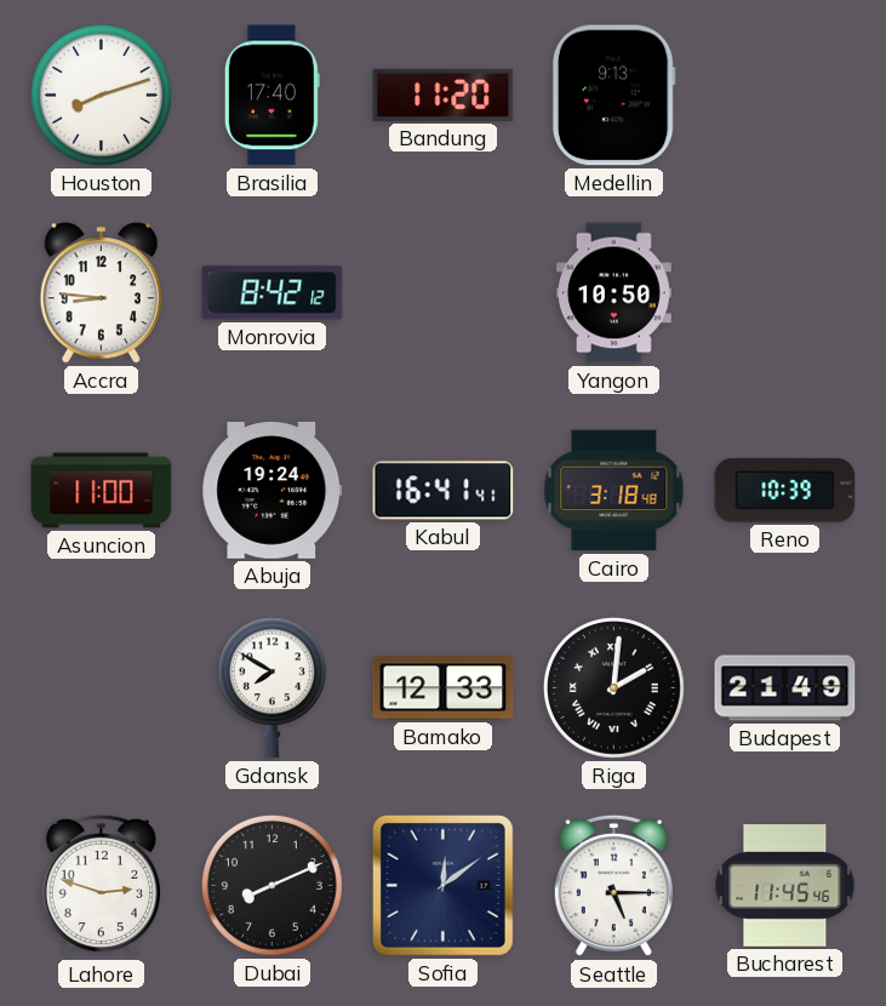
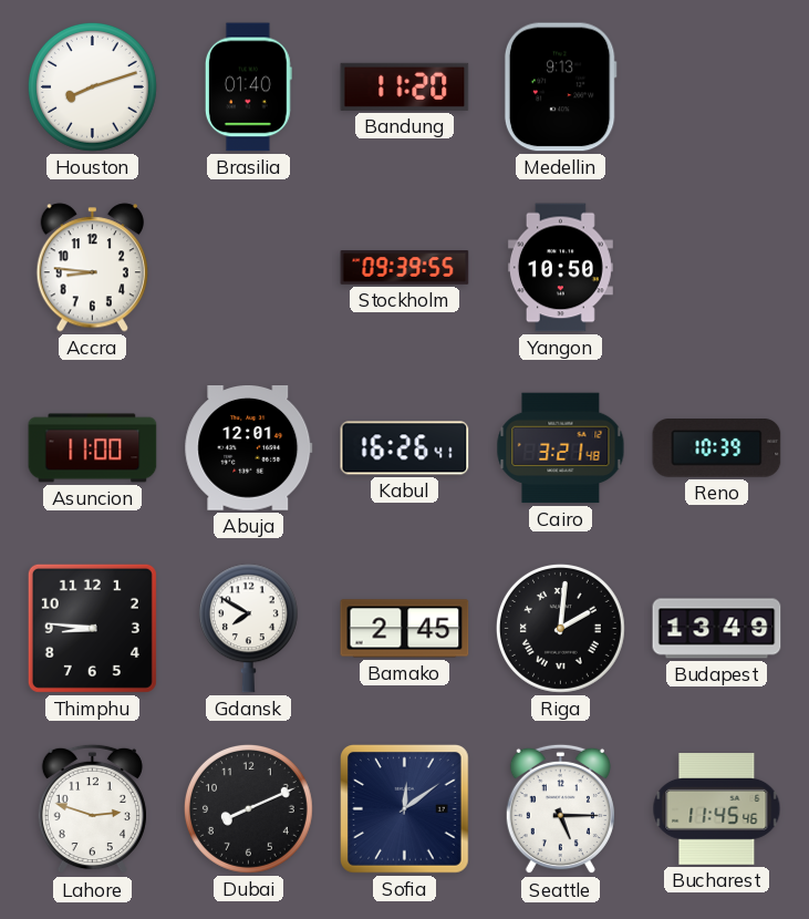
Brasilia: 17:40 -> 01:40 (248, 87)
Monrovia: 8:42 -> none (273, 293)
Stockholm: none -> 09:39 (405, 268)
Abuja: 19:24 -> 12:01 (249, 448)
Kabul: 16:41 -> 16:26 (405, 448)
Cairo: 3:18 -> 3:21 (561, 448)
Thimphu: none -> 8:46 (92, 628)
Bamako: 12:33 -> 2:45 (405, 629)
Budapest: 21:49 -> 13:49 (717, 629)
